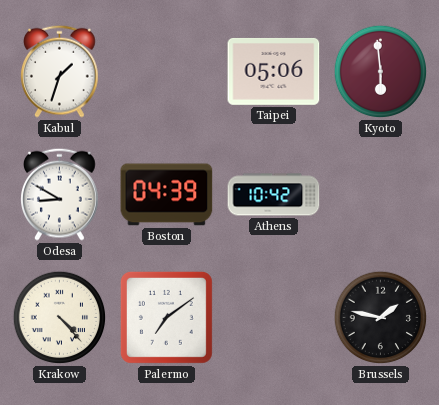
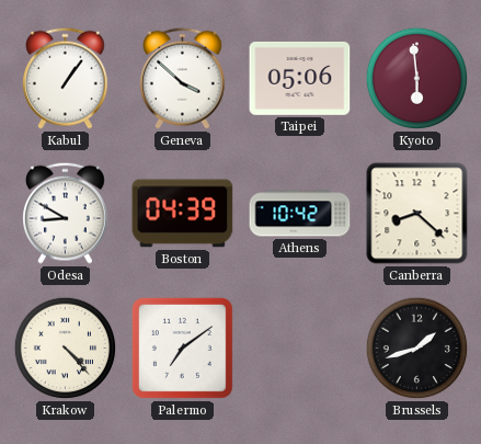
Kabul: 1:33 -> 1:06 (66, 78)
Geneva: none -> 3:52 (183, 78)
Canberra: none -> 8:22 (417, 214)
Brussels: 1:47 -> 1:42 (417, 349)
